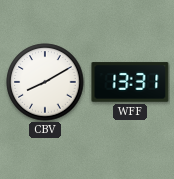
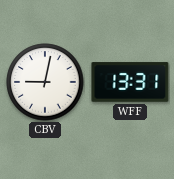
CBV: 8:10 -> 9:02 (45, 82)
